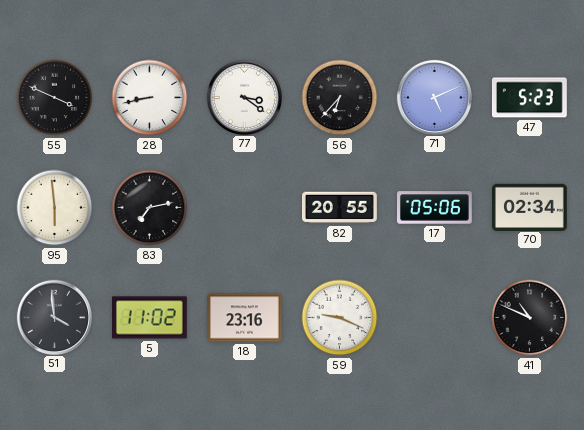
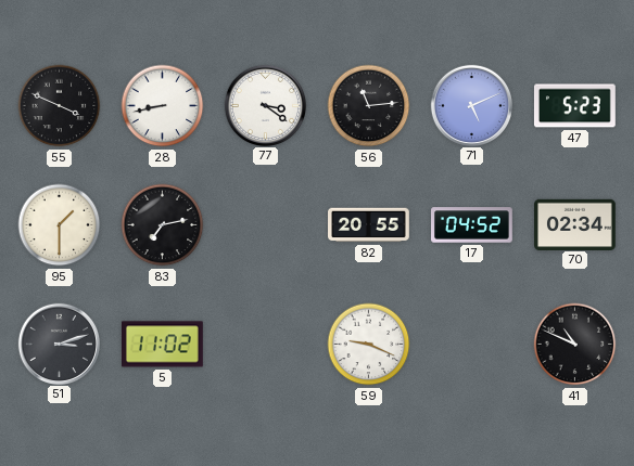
56: 6:37 -> 11:14 (369, 106)
95: 5:59 -> 1:30 (60, 225)
17: 05:06 -> 04:52 (472, 225)
51: 3:59 -> 3:12 (59, 344)
18: 23:16 -> none (245, 318)
